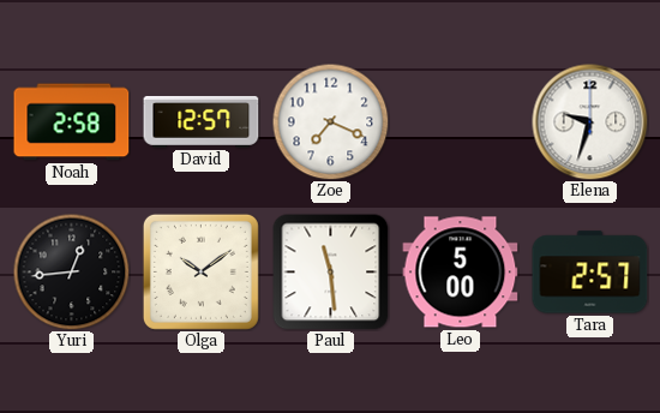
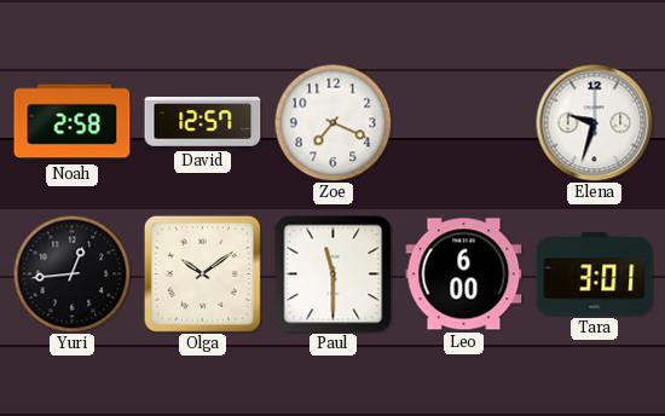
Paul: 11:29 -> 11:30 (334, 275)
Leo: 5:00 -> 6:00 (464, 275)
Tara: 2:57 -> 3:01 (595, 275)
